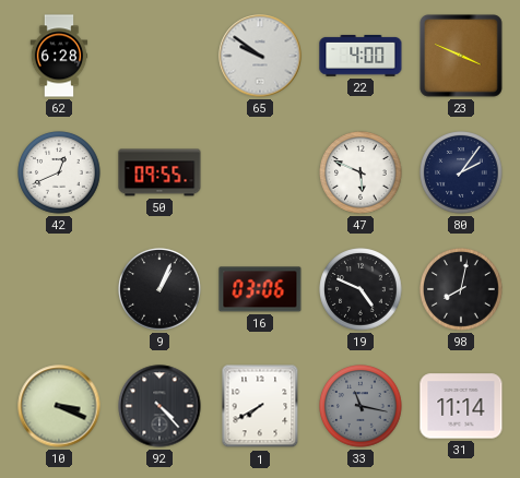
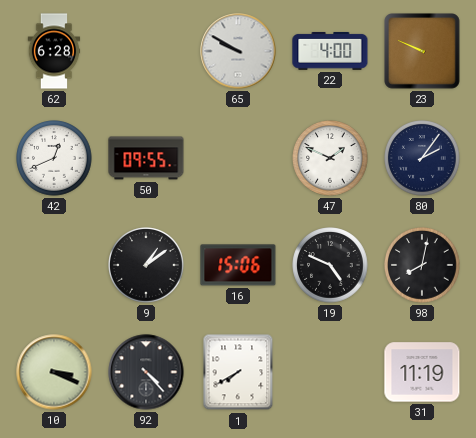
65: 9:51 -> 9:50 (238, 51)
23: 3:49 -> 9:49 (423, 52)
47: 5:49 -> 1:49 (330, 158)
9: 1:04 -> 1:09 (146, 265)
16: 03:06 -> 15:06 (238, 265)
33: 11:17 -> none (361, 406)
31: 11:14 -> 11:19 (422, 372)
